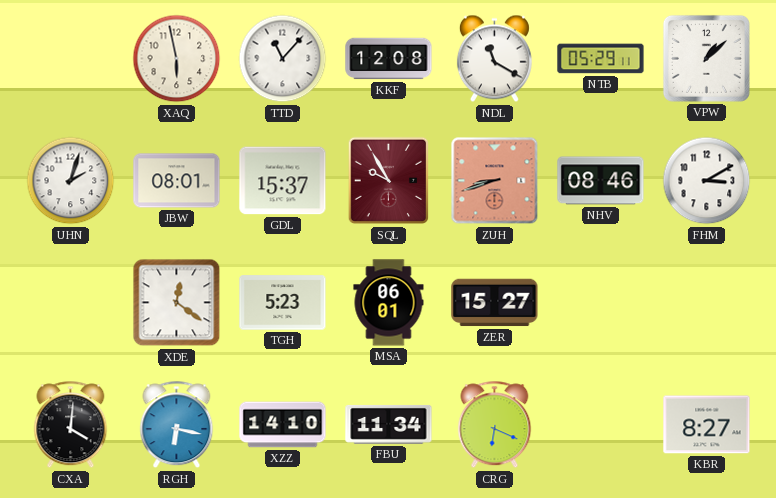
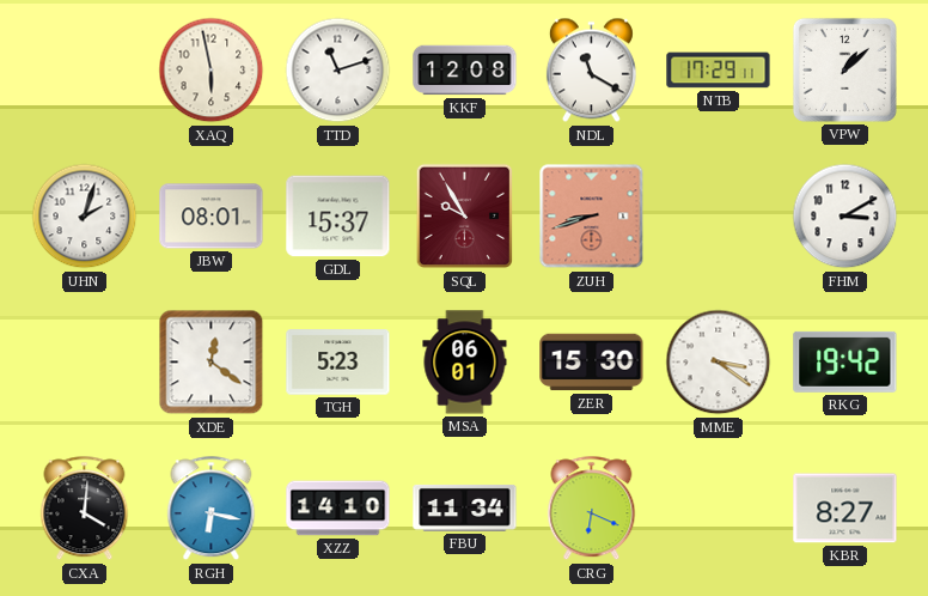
TTD: 11:07 -> 11:12 (338, 71)
NTB: 05:29 -> 17:29 (719, 71)
NHV: 08:46 -> none (601, 181)
ZER: 15:27 -> 15:30 (592, 363)
MME: none -> 3:21 (719, 363)
RKG: none -> 19:42 (845, 361)
